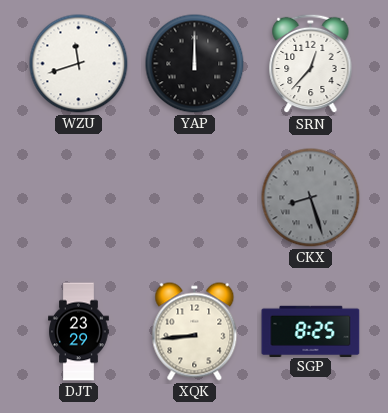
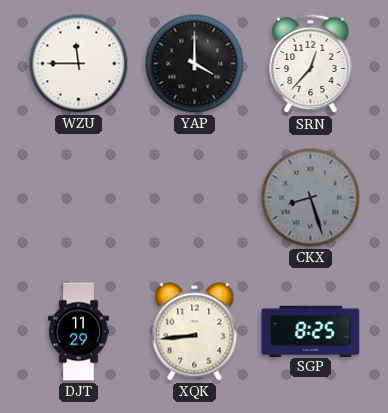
WZU: 11:42 -> 11:45 (79, 64)
YAP: 12:00 -> 4:00 (195, 64)
DJT: 23:29 -> 11:29 (79, 332)
